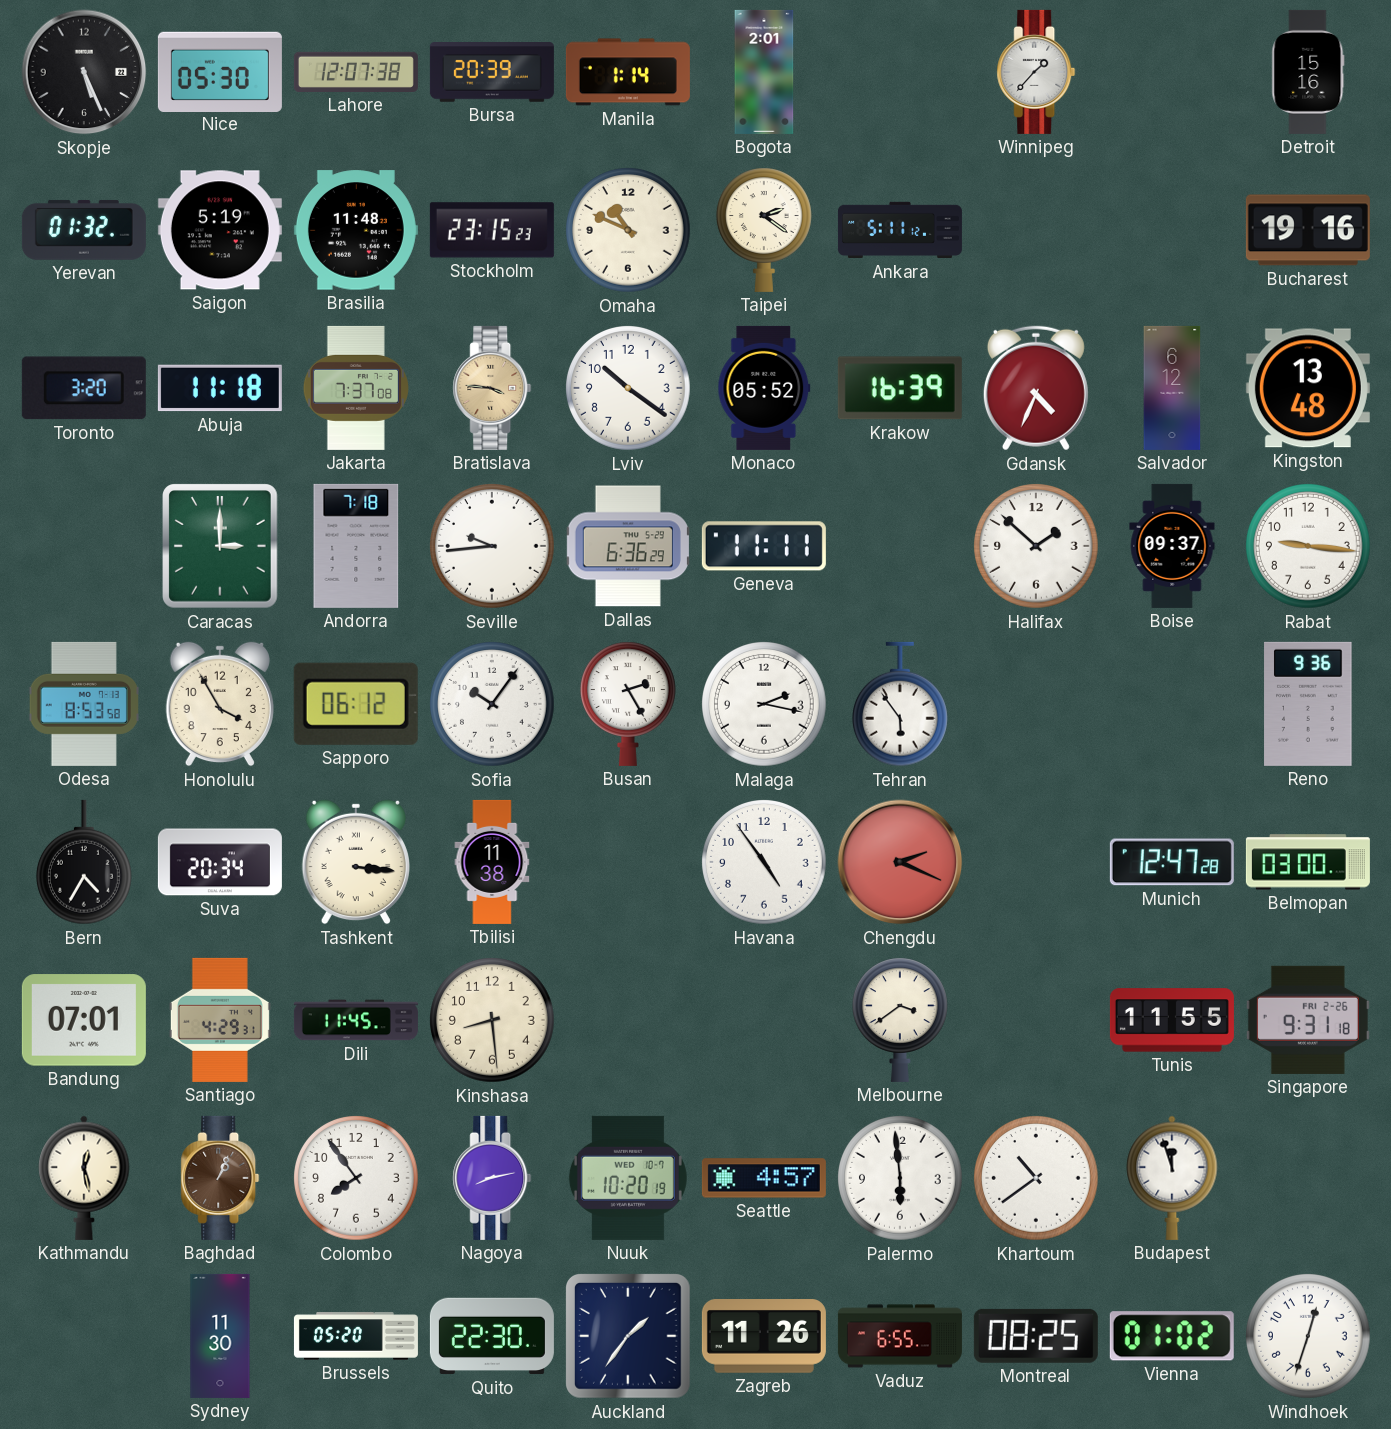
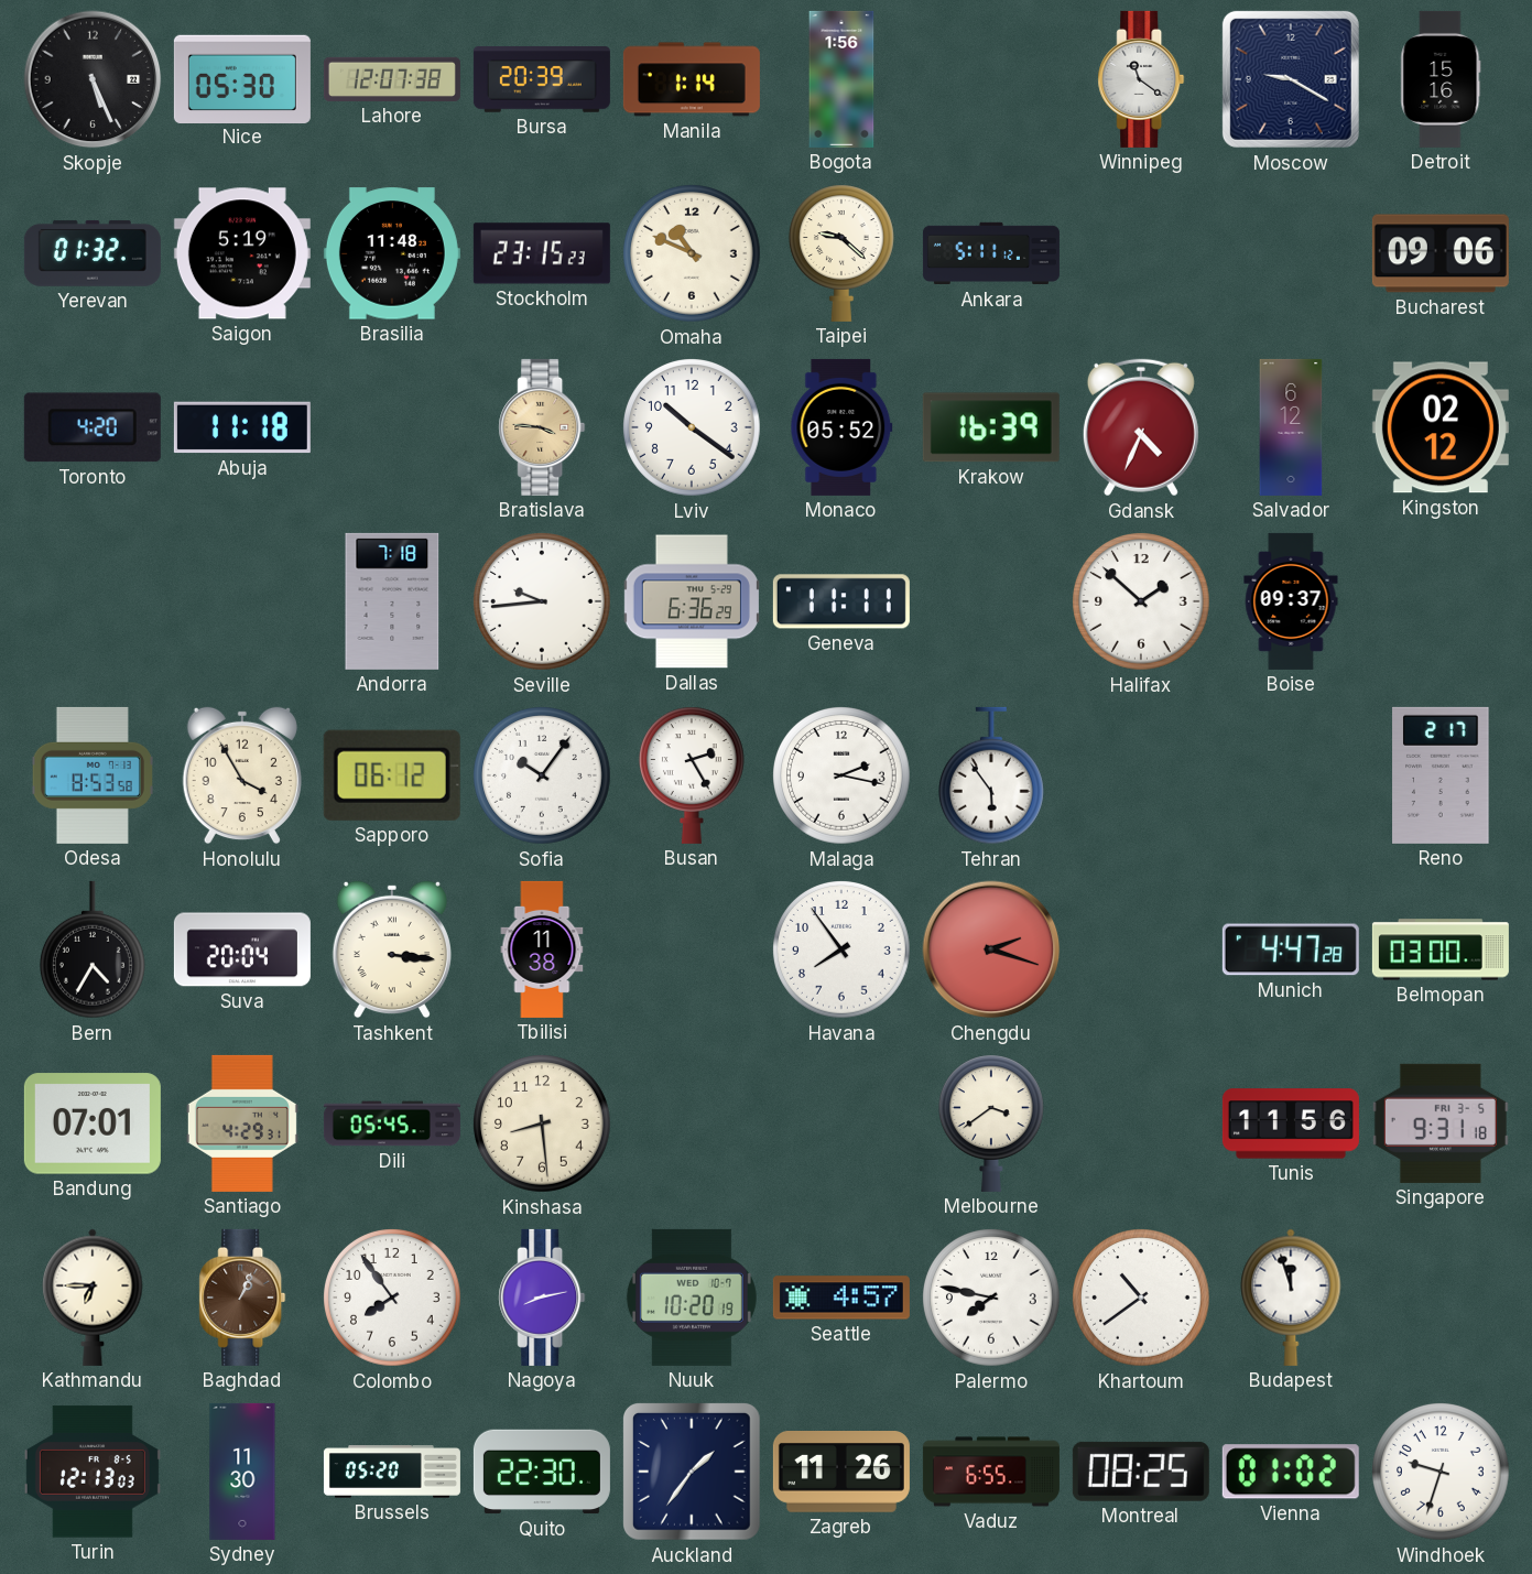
Bogota: 2:01 -> 1:56 (841, 79)
Winnipeg: 1:37 -> 11:21 (1141, 79)
Moscow: none -> 9:20 (1291, 79)
Taipei: 2:21 -> 9:22 (841, 253)
Bucharest: 19:16 -> 09:06 (1441, 253)
Toronto: 3:20 -> 4:20 (93, 427)
Jakarta: 7:37 -> none (356, 388)
Kingston: 13:48 -> 02:12 (1441, 427)
Caracas: 3:00 -> none (221, 547)
Rabat: 9:16 -> none (1309, 547)
Reno: 9:36 -> 2:17 (1441, 775)
Suva: 20:34 -> 20:04 (242, 949)
Havana: 4:54 -> 7:54 (843, 951)
Chengdu: 2:19 -> 2:18 (991, 949)
Munich: 12:47 -> 4:47 (1291, 949)
Dili: 11:45 -> 05:45 (392, 1123)
Tunis: 11:55 -> 11:56 (1291, 1123)
Singapore date: FRI 2-26 -> FRI 3-5 (1441, 1123)
Kathmandu: 12:28 -> 6:45 (93, 1298)
Palermo: 5:59 -> 7:47 (992, 1299)
Turin: none -> 12:13 (93, 1472)
Windhoek: 12:33 -> 9:33 (1442, 1473)
